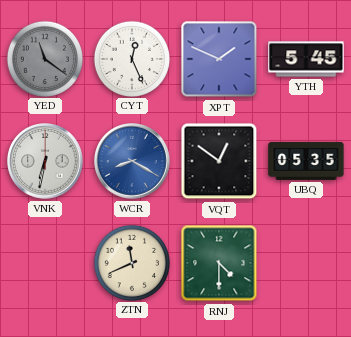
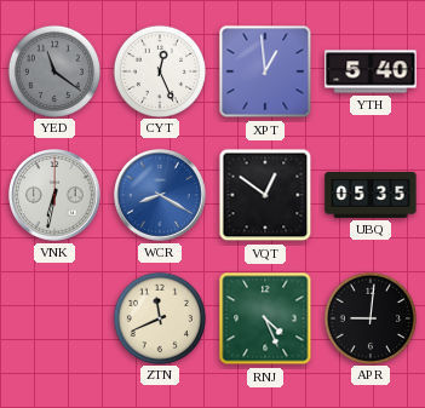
XPT: 1:49 -> 12:59 (265, 71)
YTH: 5:45 -> 5:40 (371, 71)
RNJ: 4:30 -> 4:26 (265, 318)
APR: none -> 9:01 (369, 317)
